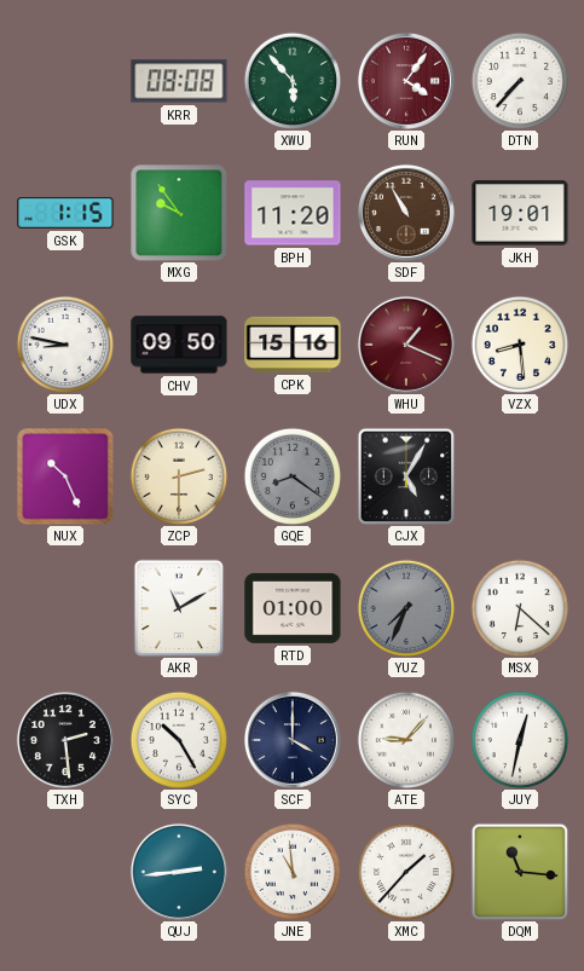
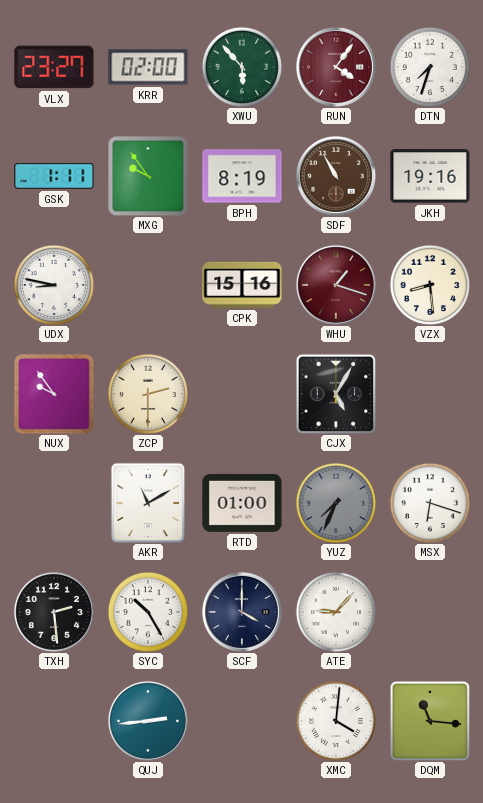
VLX: none -> 23:27 (54, 67)
KRR: 08:08 -> 02:00 (148, 67)
DTN: 7:37 -> 7:33 (429, 66)
GSK: 1:15 -> 1:11 (54, 176)
BPH: 11:20 -> 8:19 (242, 176)
JKH: 19:01 -> 19:16 (430, 176)
CHV: 09:50 -> none (179, 345)
WHU: 1:19 -> 1:18 (336, 285)
NUX: 10:26 -> 9:54 (54, 394)
GQE: 8:21 -> none (291, 475)
MSX: 6:22 -> 6:18 (429, 502)
JUY: 12:32 -> none (519, 739)
JNE: 10:59 -> none (291, 871)
XMC: 1:37 -> 4:01 (335, 720)
